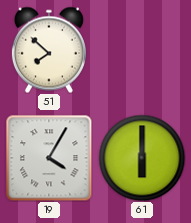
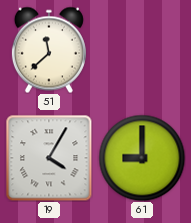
51: 7:52 -> 11:38 (49, 50)
61: 6:00 -> 9:00 (142, 158)
